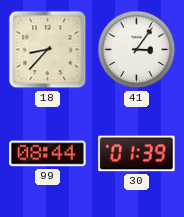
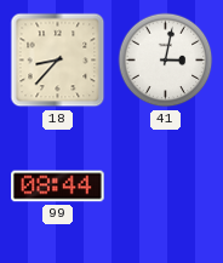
41: 3:06 -> 3:02 (166, 61)
30: 01:39 -> none (137, 154)
